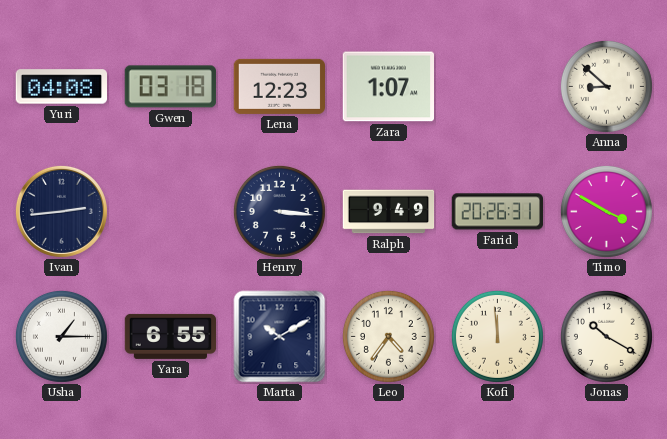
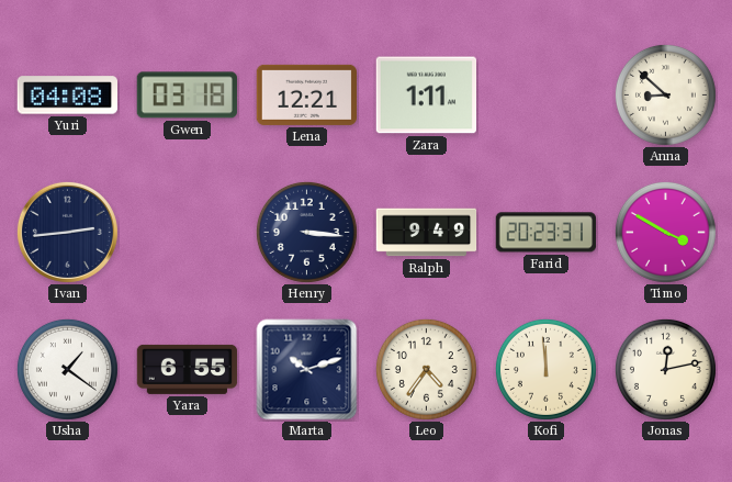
Lena: 12:23 -> 12:21 (307, 94)
Zara: 1:07 -> 1:11 (426, 96)
Farid: 20:26 -> 20:23 (545, 233)
Usha: 1:15 -> 1:21 (67, 369)
Marta: 10:10 -> 10:12 (307, 370)
Jonas: 10:20 -> 12:13 (665, 369)
